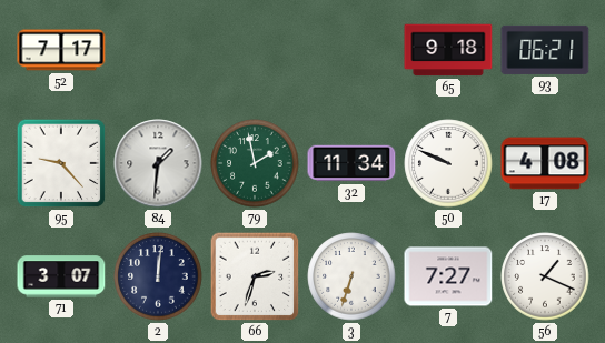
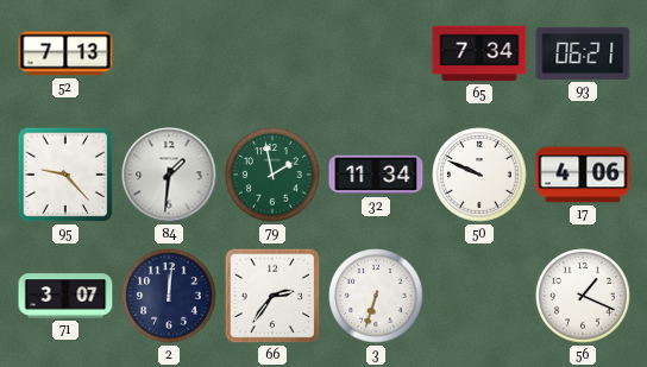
52: 7:17 -> 7:13 (65, 53)
65: 9:18 -> 7:34 (479, 53)
17: 4:08 -> 4:06 (583, 175)
66: 2:33 -> 2:36 (272, 296)
7: 7:27 -> none (448, 276)
